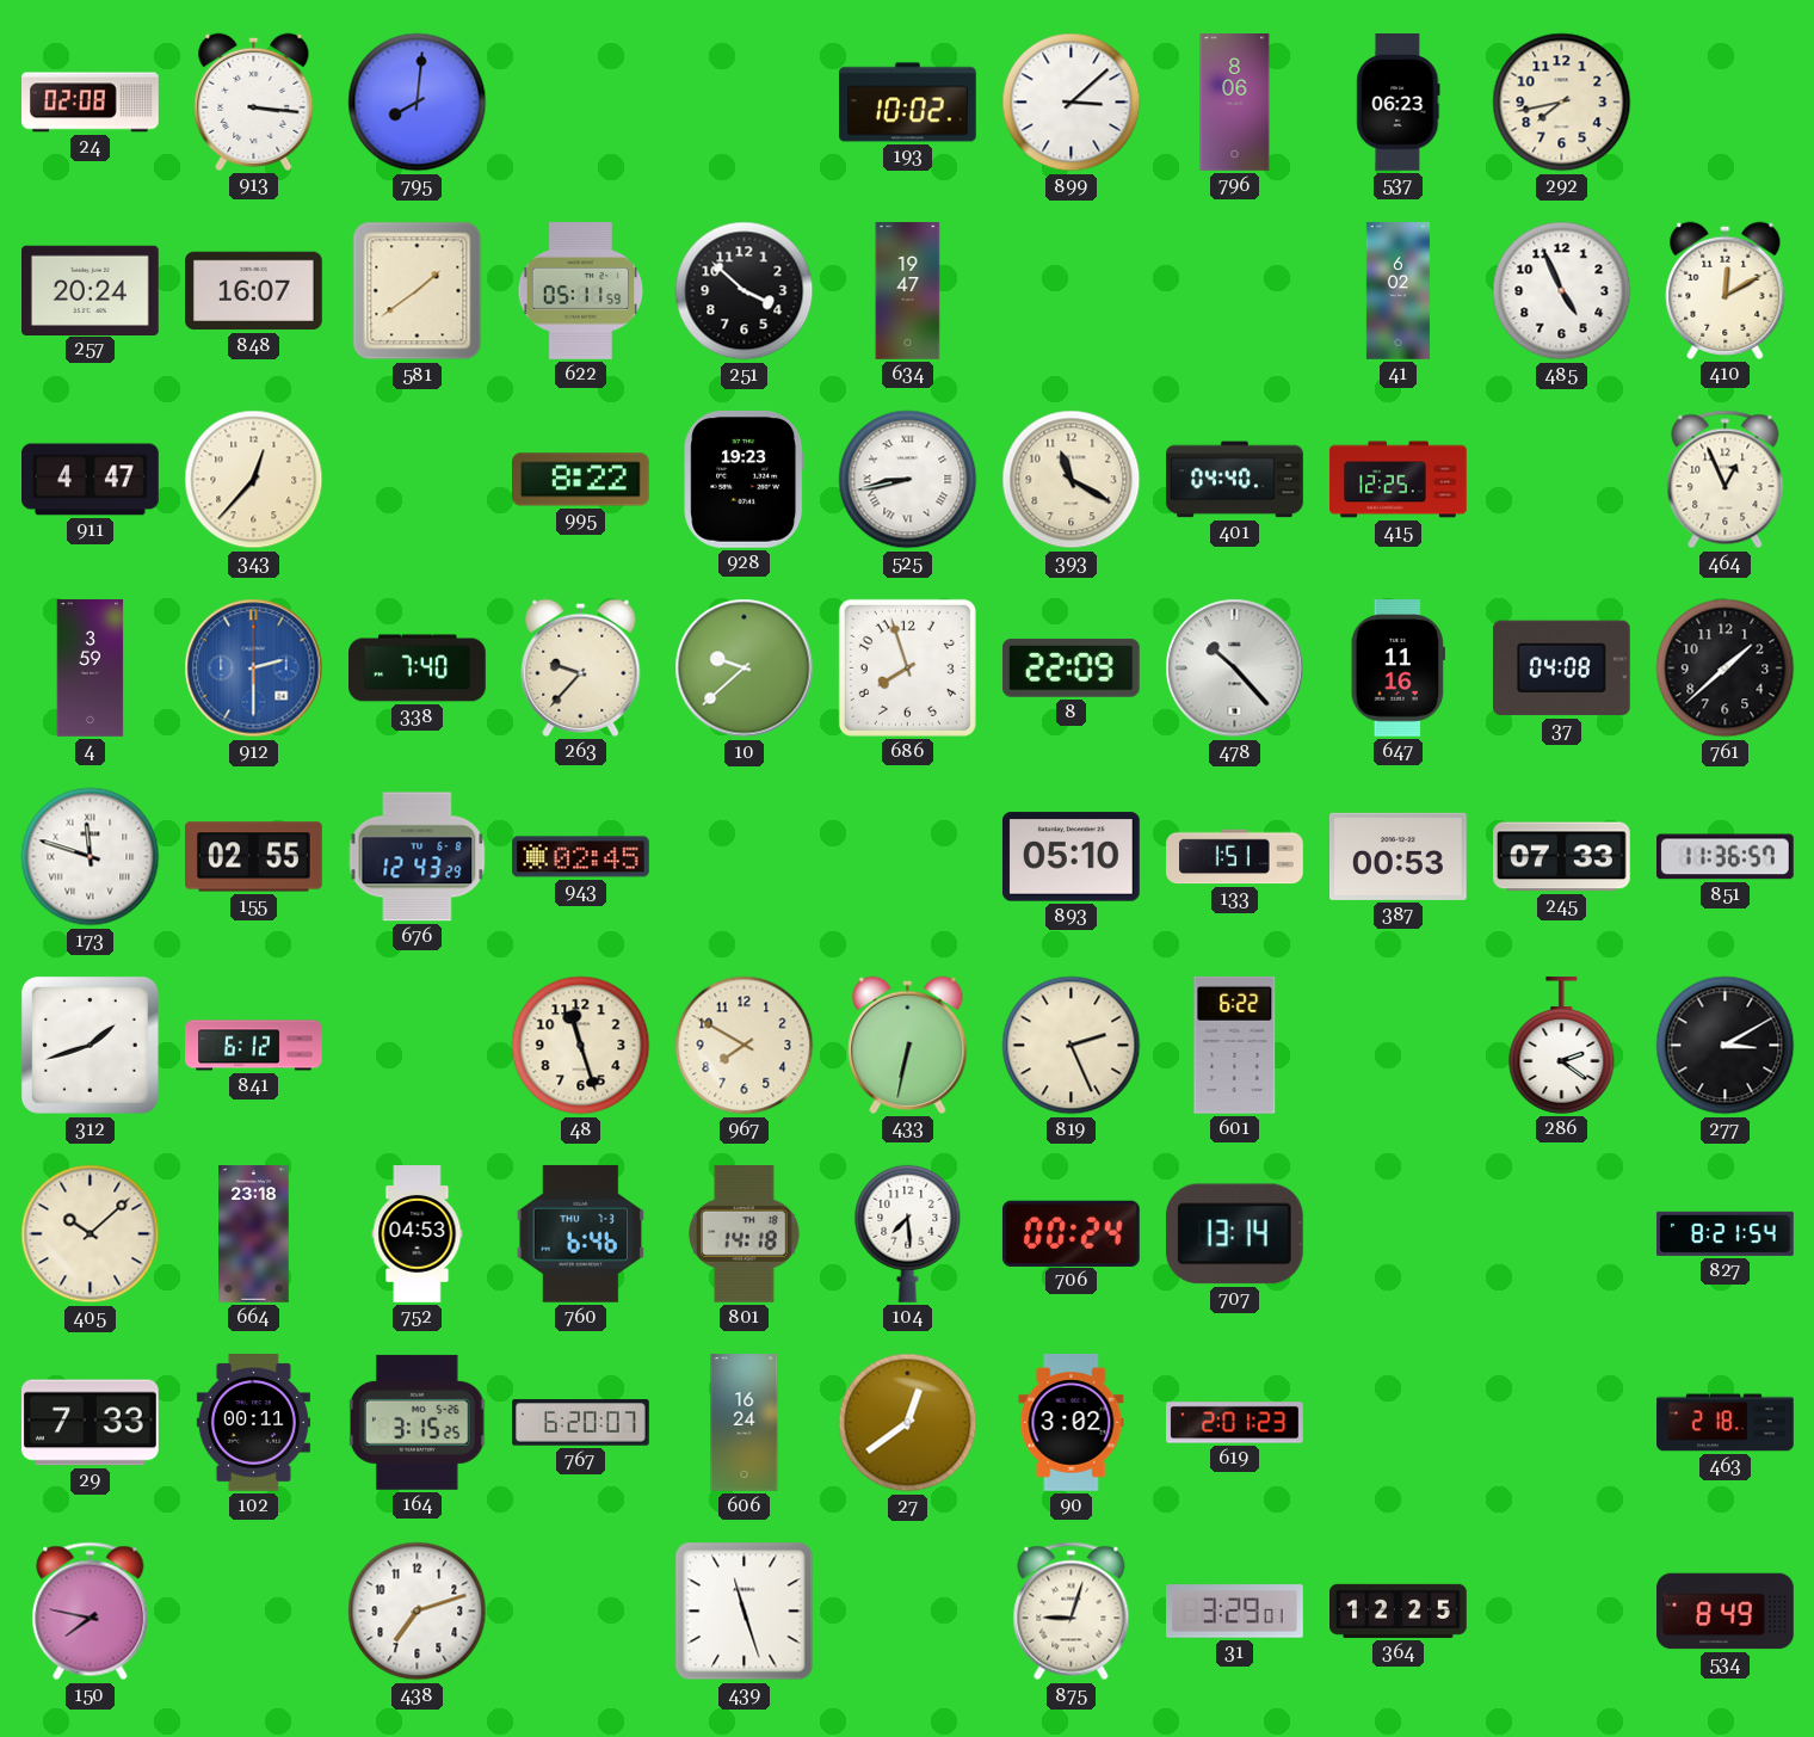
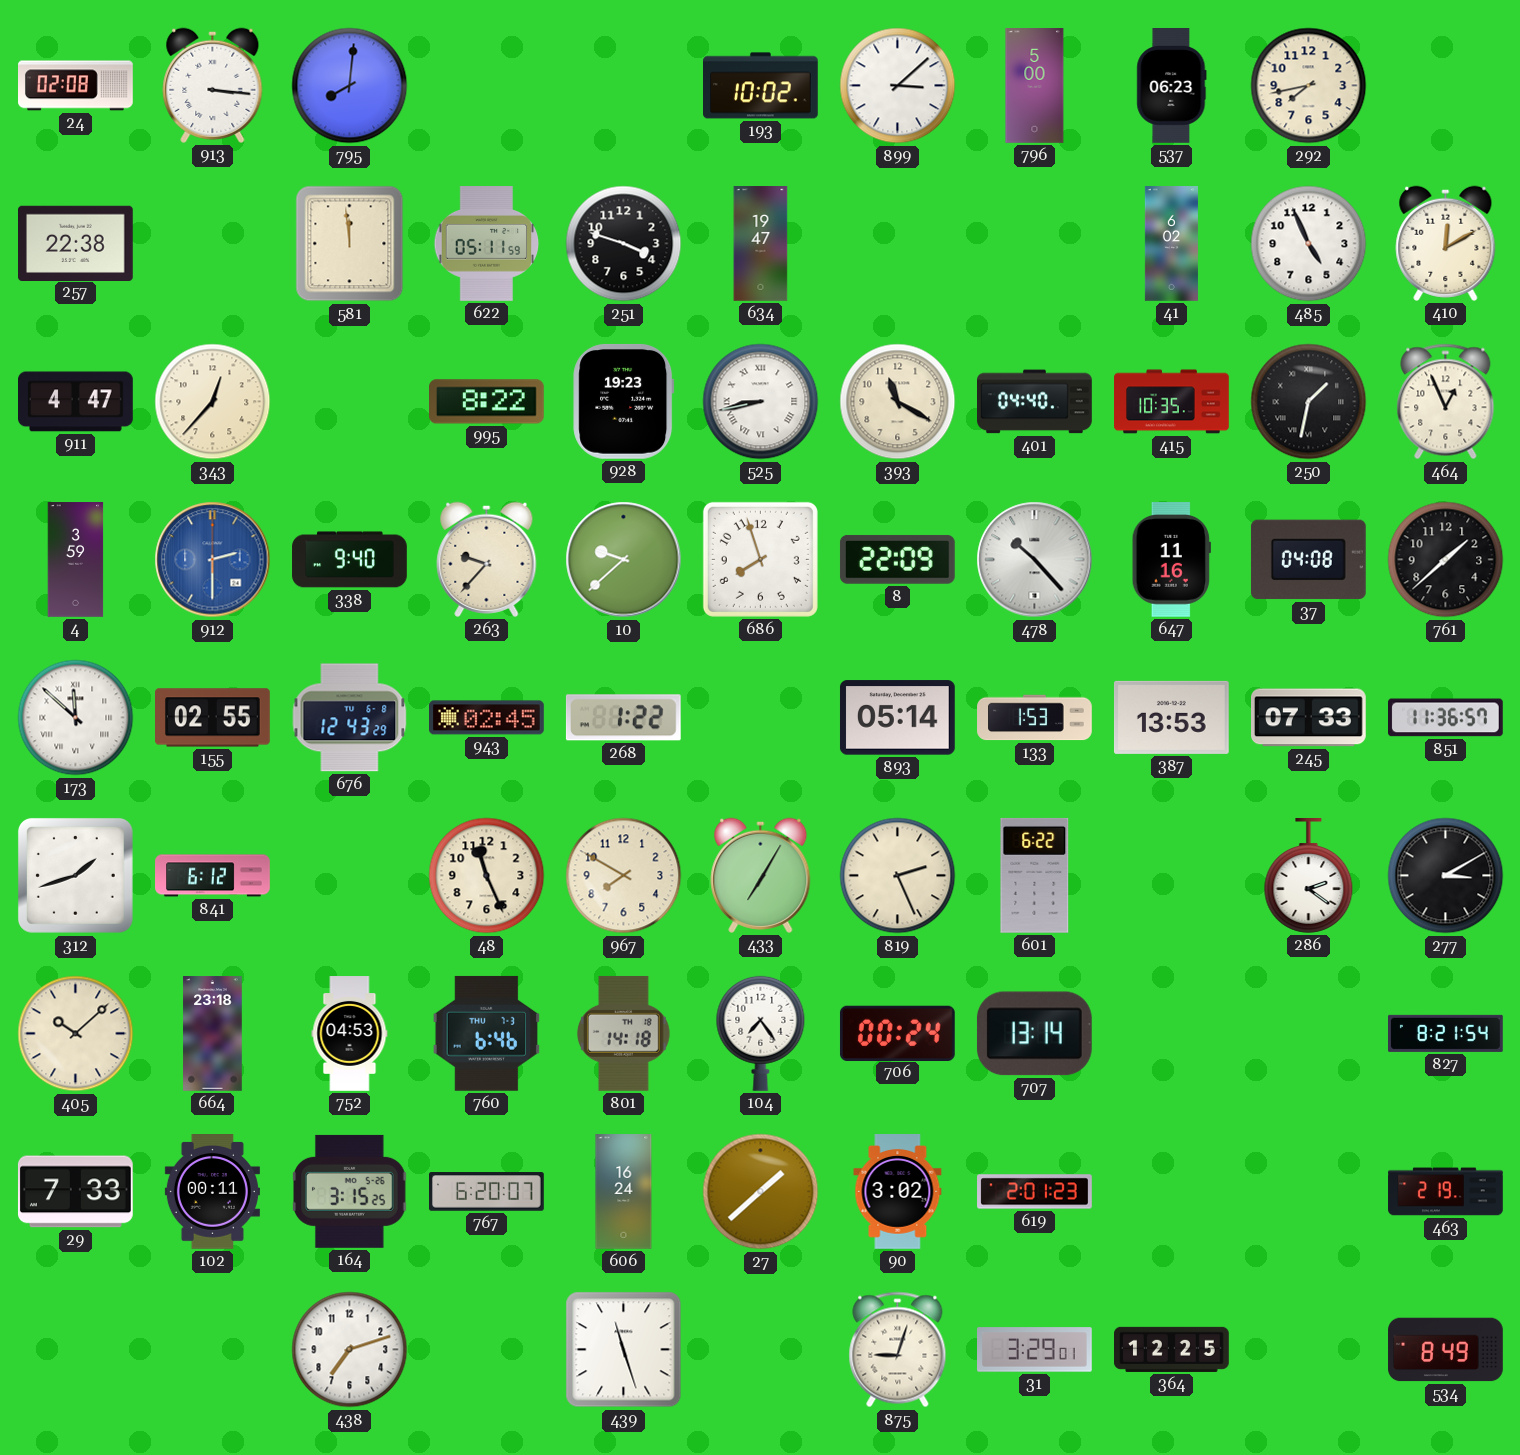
796: 8:06 -> 5:00 (1035, 86)
257: 20:24 -> 22:38 (76, 243)
848: 16:07 -> none (254, 291)
581: 1:39 -> 11:59 (350, 244)
251: 3:52 -> 3:48 (624, 244)
415: 12:25 -> 10:35 (1172, 402)
250: none -> 1:32 (1309, 402)
338: 7:40 -> 9:40 (350, 560)
173: 11:48 -> 11:52 (76, 718)
268: none -> 1:22 (623, 718)
893: 05:10 -> 05:14 (897, 718)
133: 1:51 -> 1:53 (1035, 718)
387: 00:53 -> 13:53 (1172, 717)
48: 11:27 -> 11:26 (487, 876)
433: 6:32 -> 7:05 (761, 875)
104: 7:29 -> 7:24 (761, 1033)
27: 12:39 -> 1:38 (761, 1192)
463: 2:18 -> 2:19 (1446, 1192)
150: 7:47 -> none (91, 1612)
